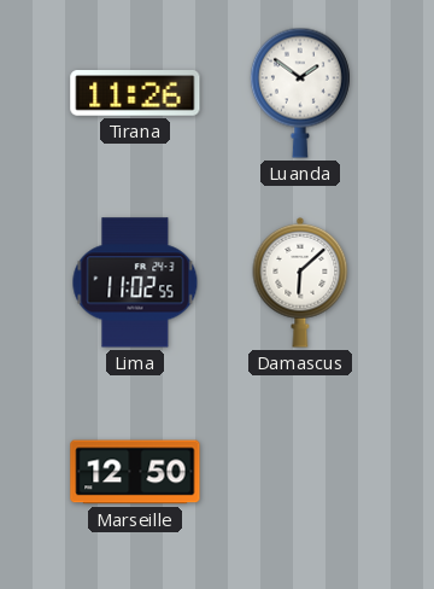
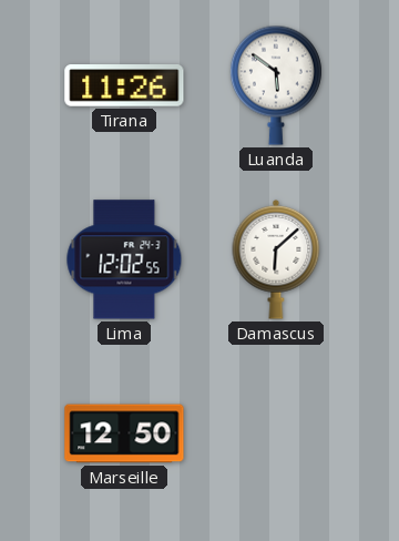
Luanda: 1:51 -> 5:51 (276, 85)
Lima: 11:02 -> 12:02 (124, 259)
